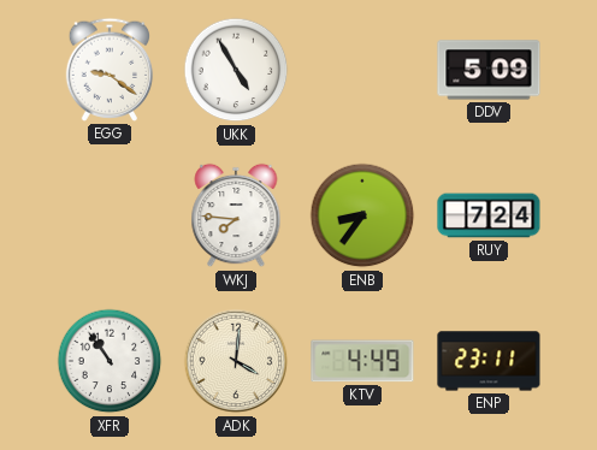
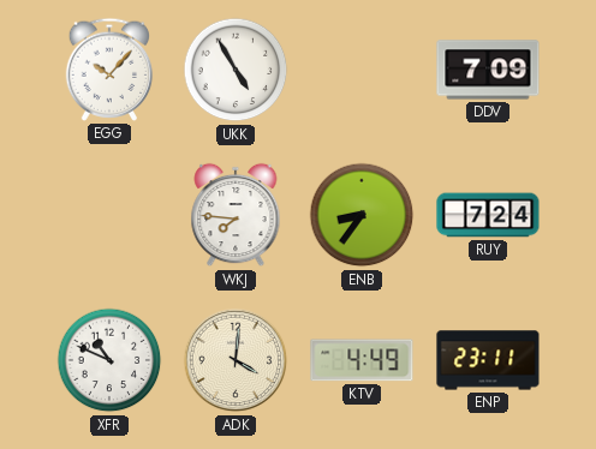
EGG: 9:21 -> 10:07 (109, 70)
DDV: 5:09 -> 7:09 (488, 70)
XFR: 10:54 -> 10:49 (109, 360)
